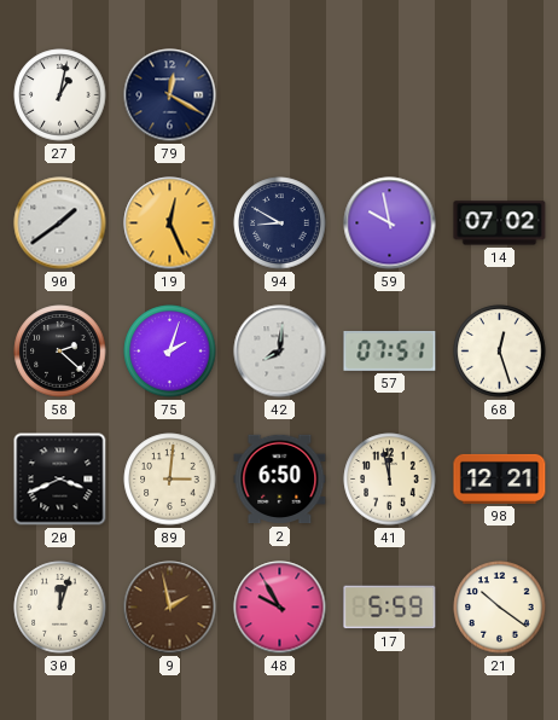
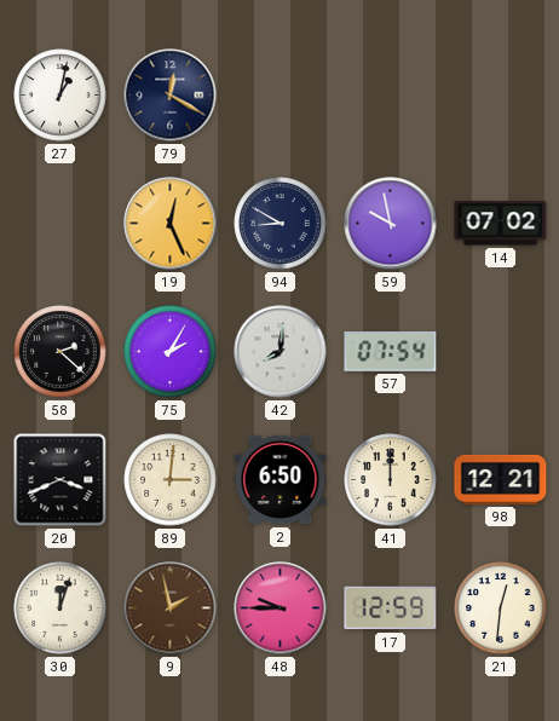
90: 1:39 -> none (60, 223)
75: 2:03 -> 2:05 (171, 352)
57: 07:51 -> 07:54 (391, 351)
68: 12:27 -> none (500, 352)
41: 11:58 -> 12:00 (391, 480)
48: 9:55 -> 9:45 (281, 608)
17: 5:59 -> 12:59 (391, 608)
21: 10:21 -> 12:31 (501, 608)
